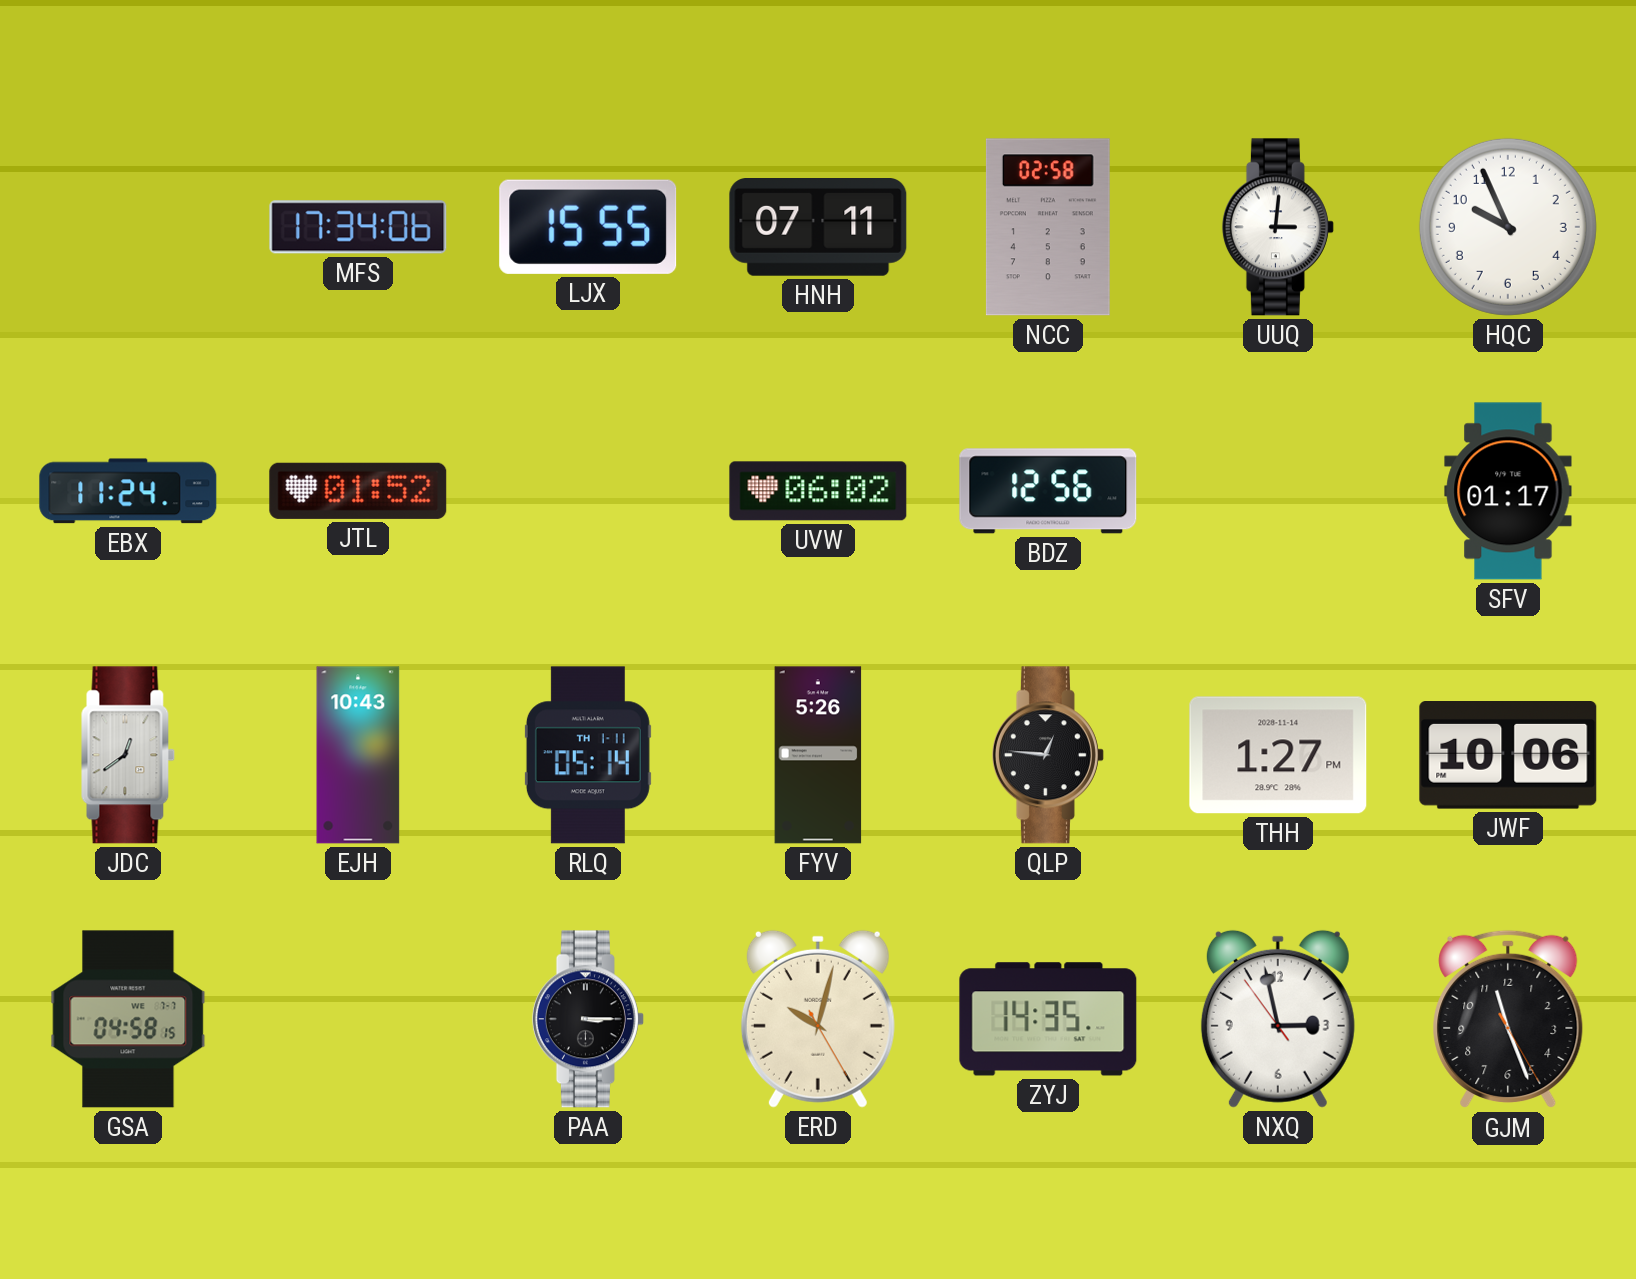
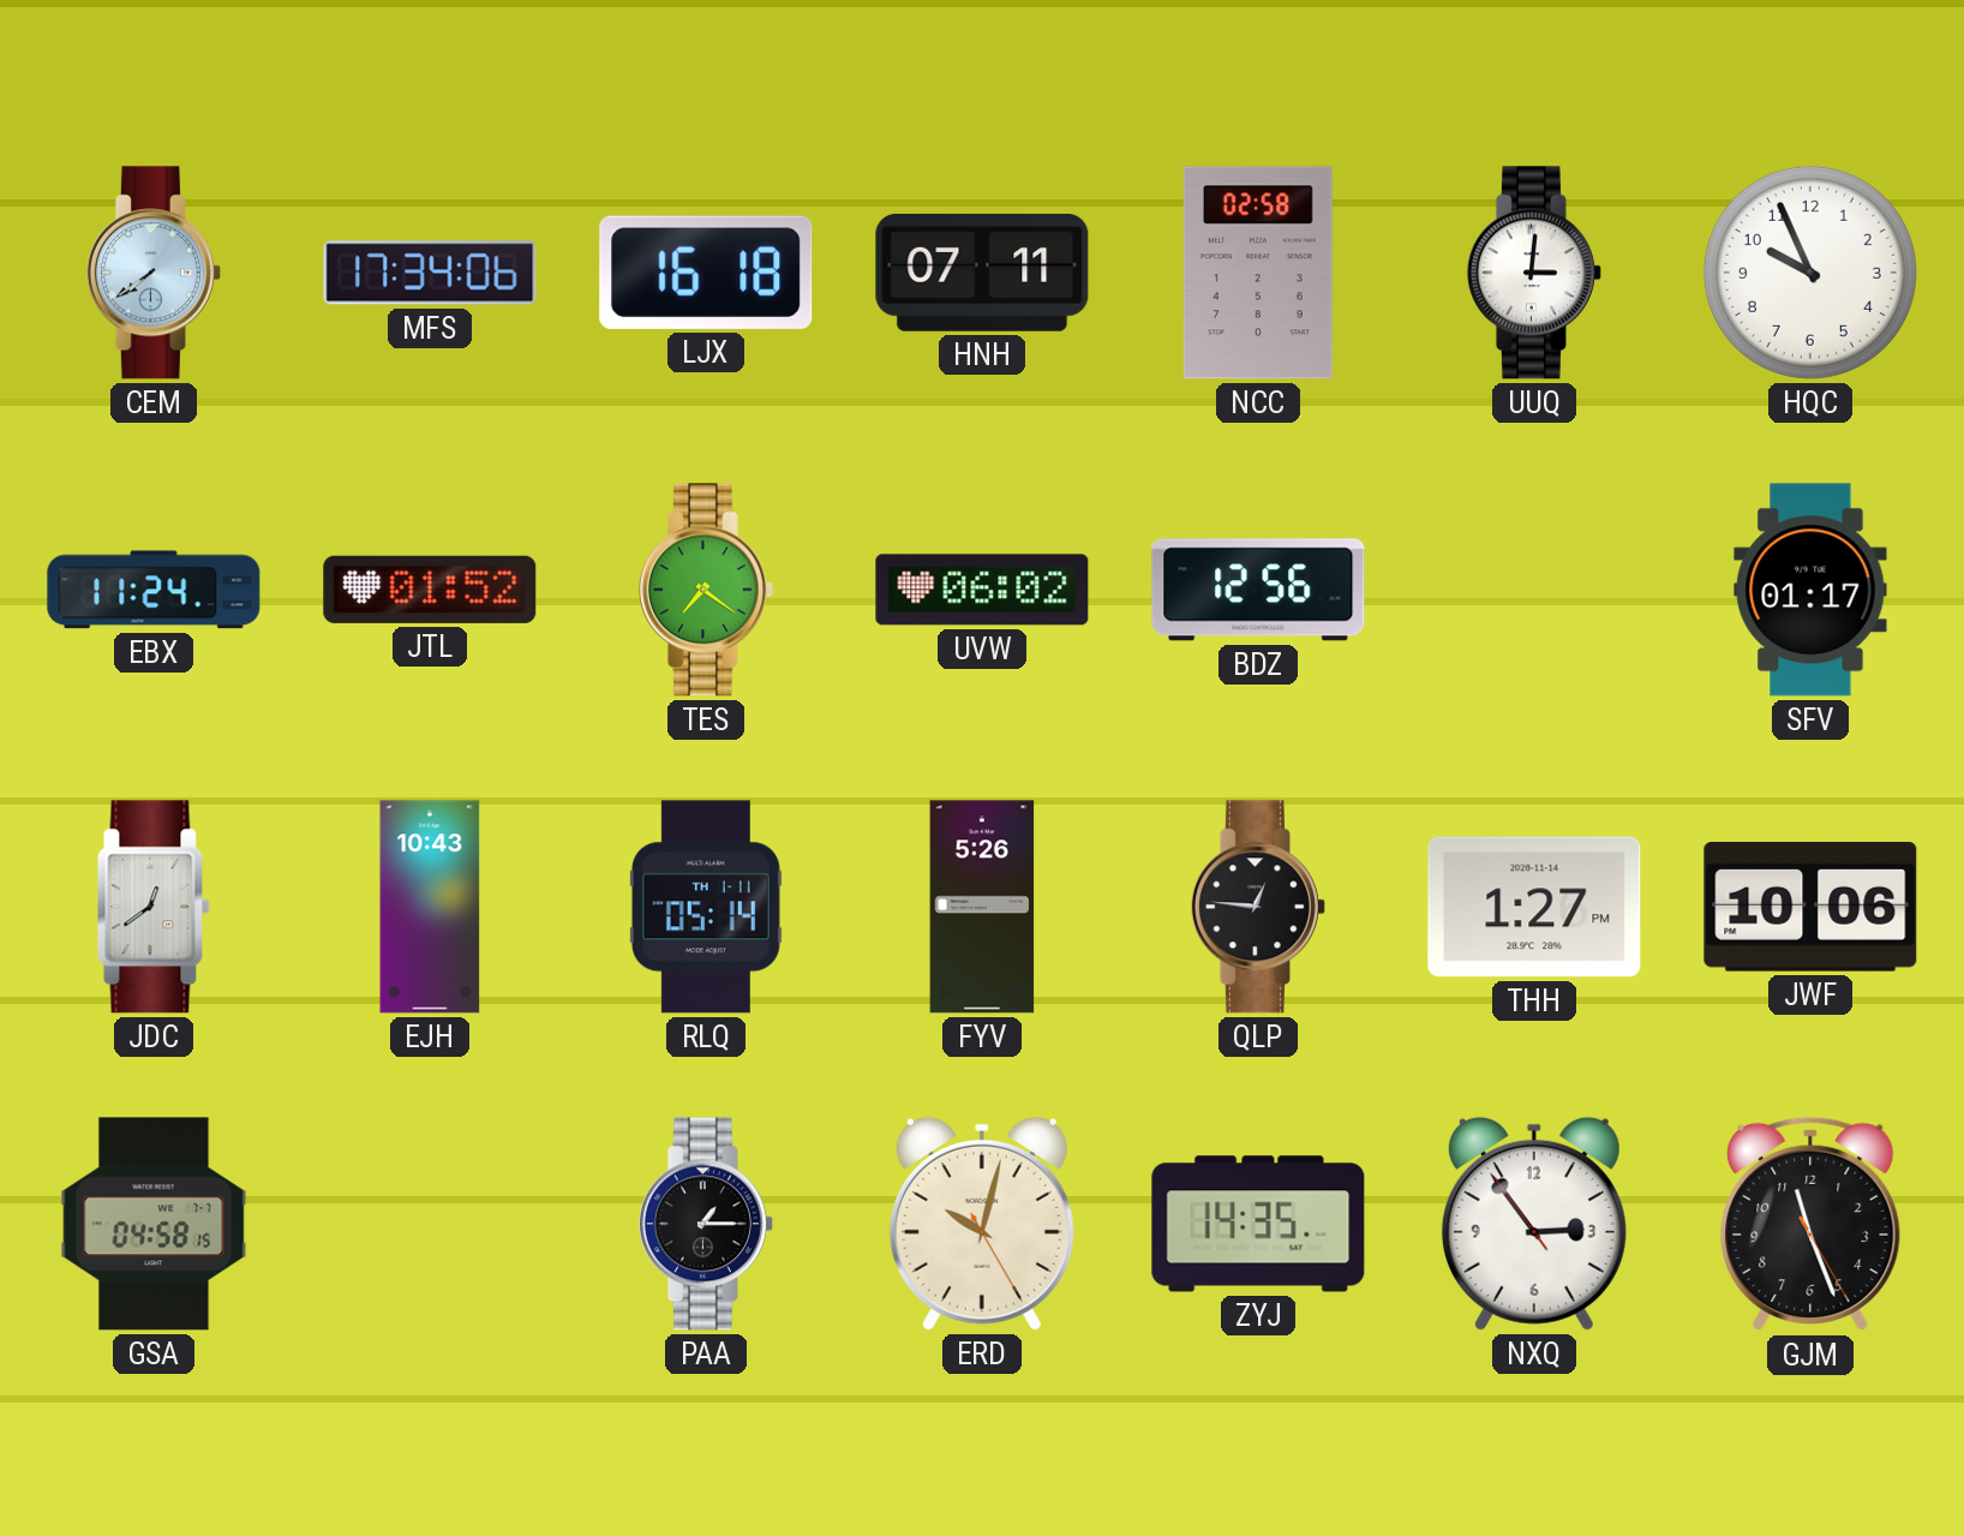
CEM: none -> 7:39 (154, 273)
LJX: 15:55 -> 16:18 (706, 273)
TES: none -> 7:21 (706, 590)
PAA: 3:15 -> 1:15 (706, 1224)
NXQ: 2:57 -> 2:53 (1534, 1224)
